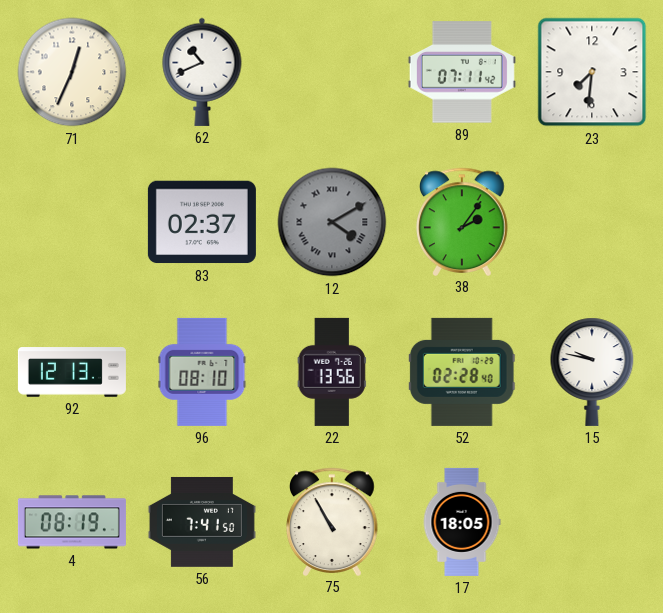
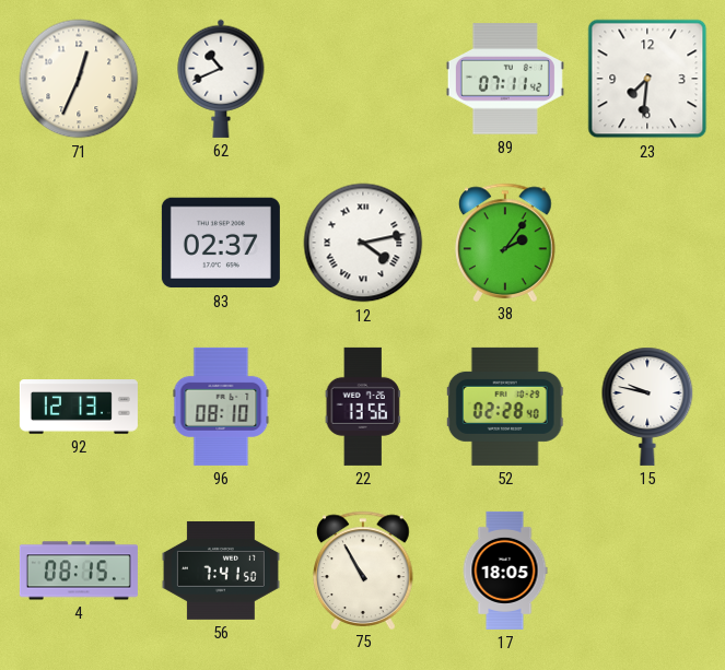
12: 4:10 -> 4:13 (363, 243)
12 dial: grey -> white (363, 243)
4: 08:19 -> 08:15 (79, 571)
